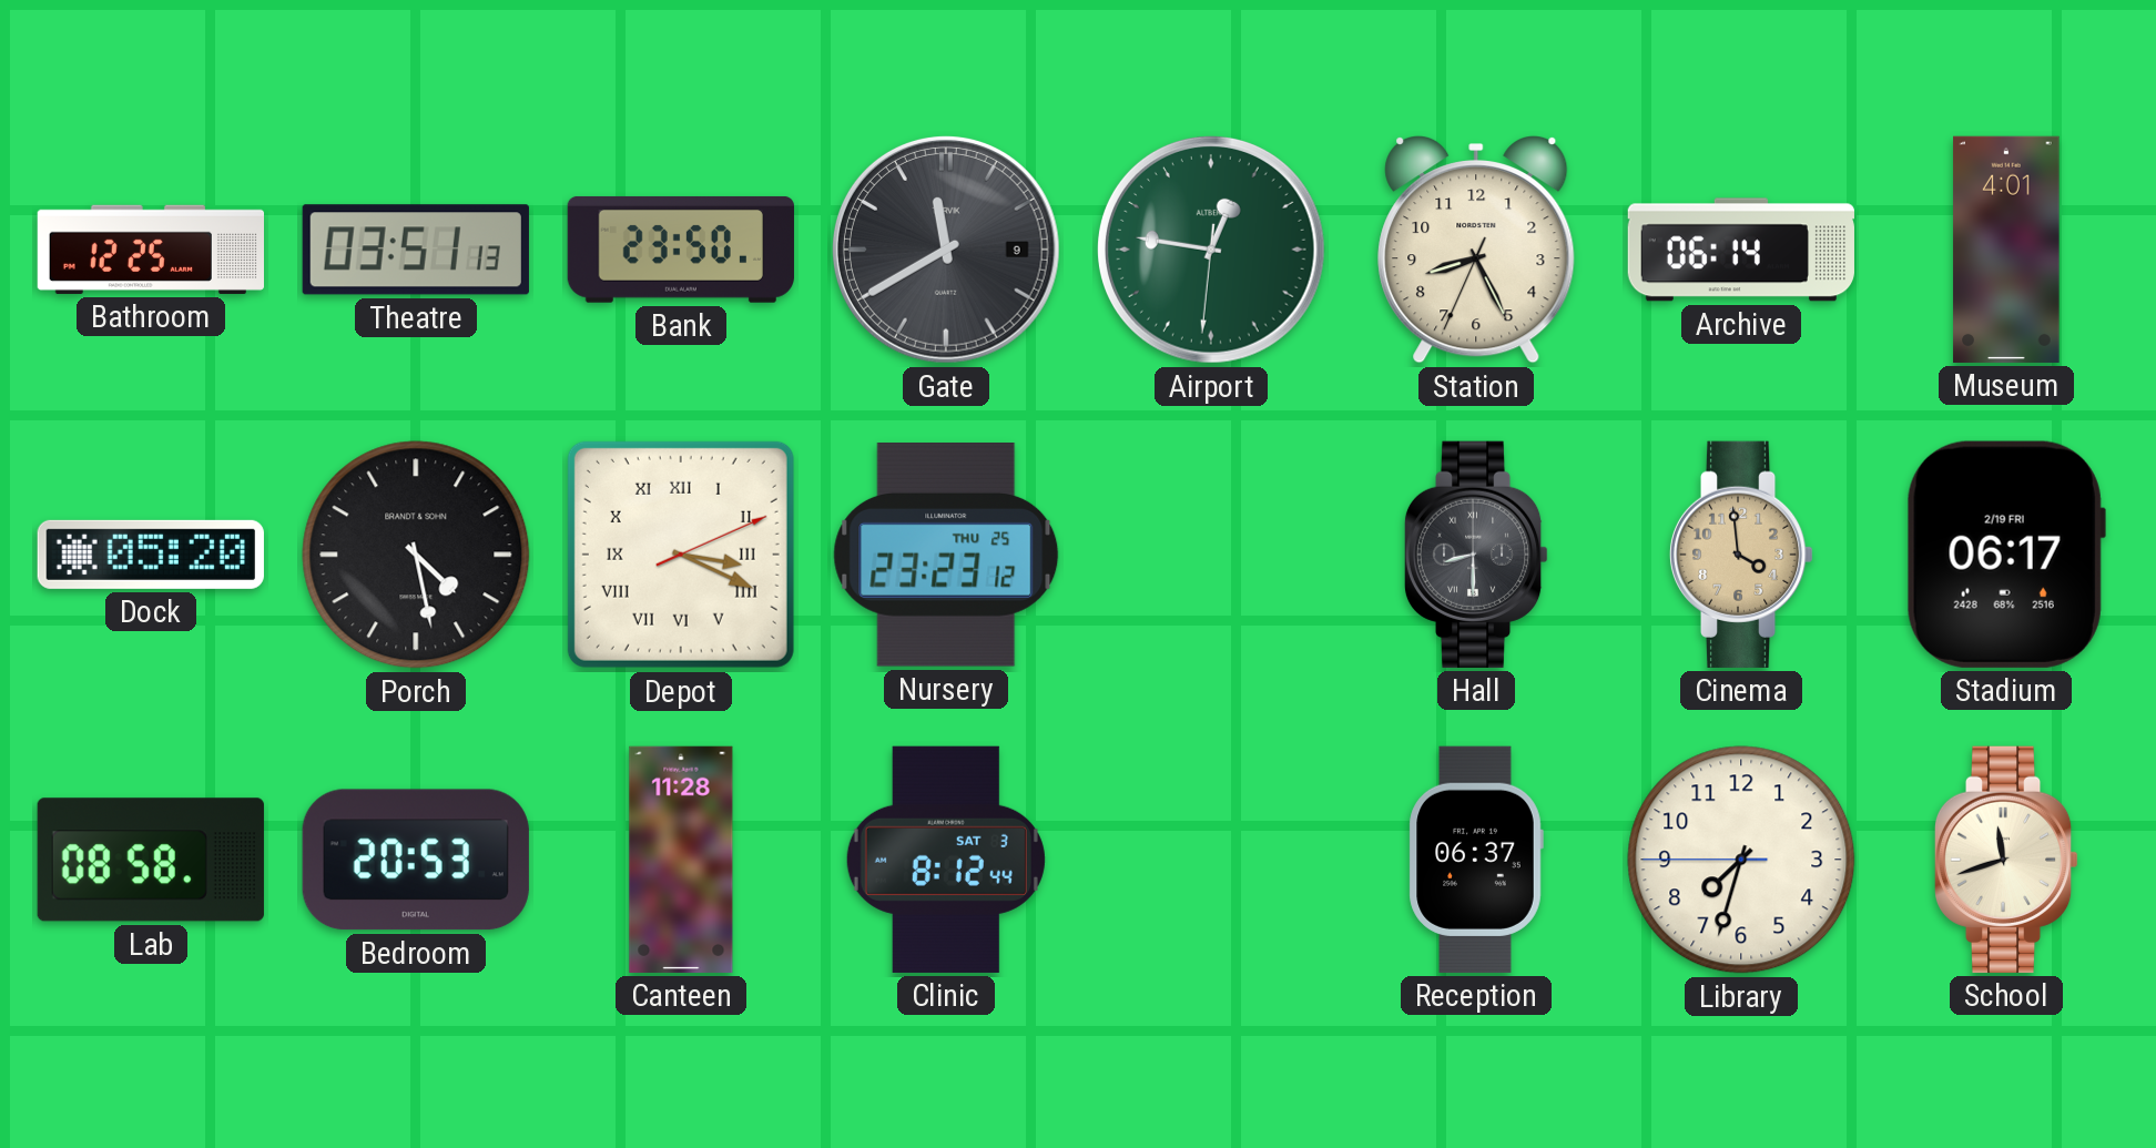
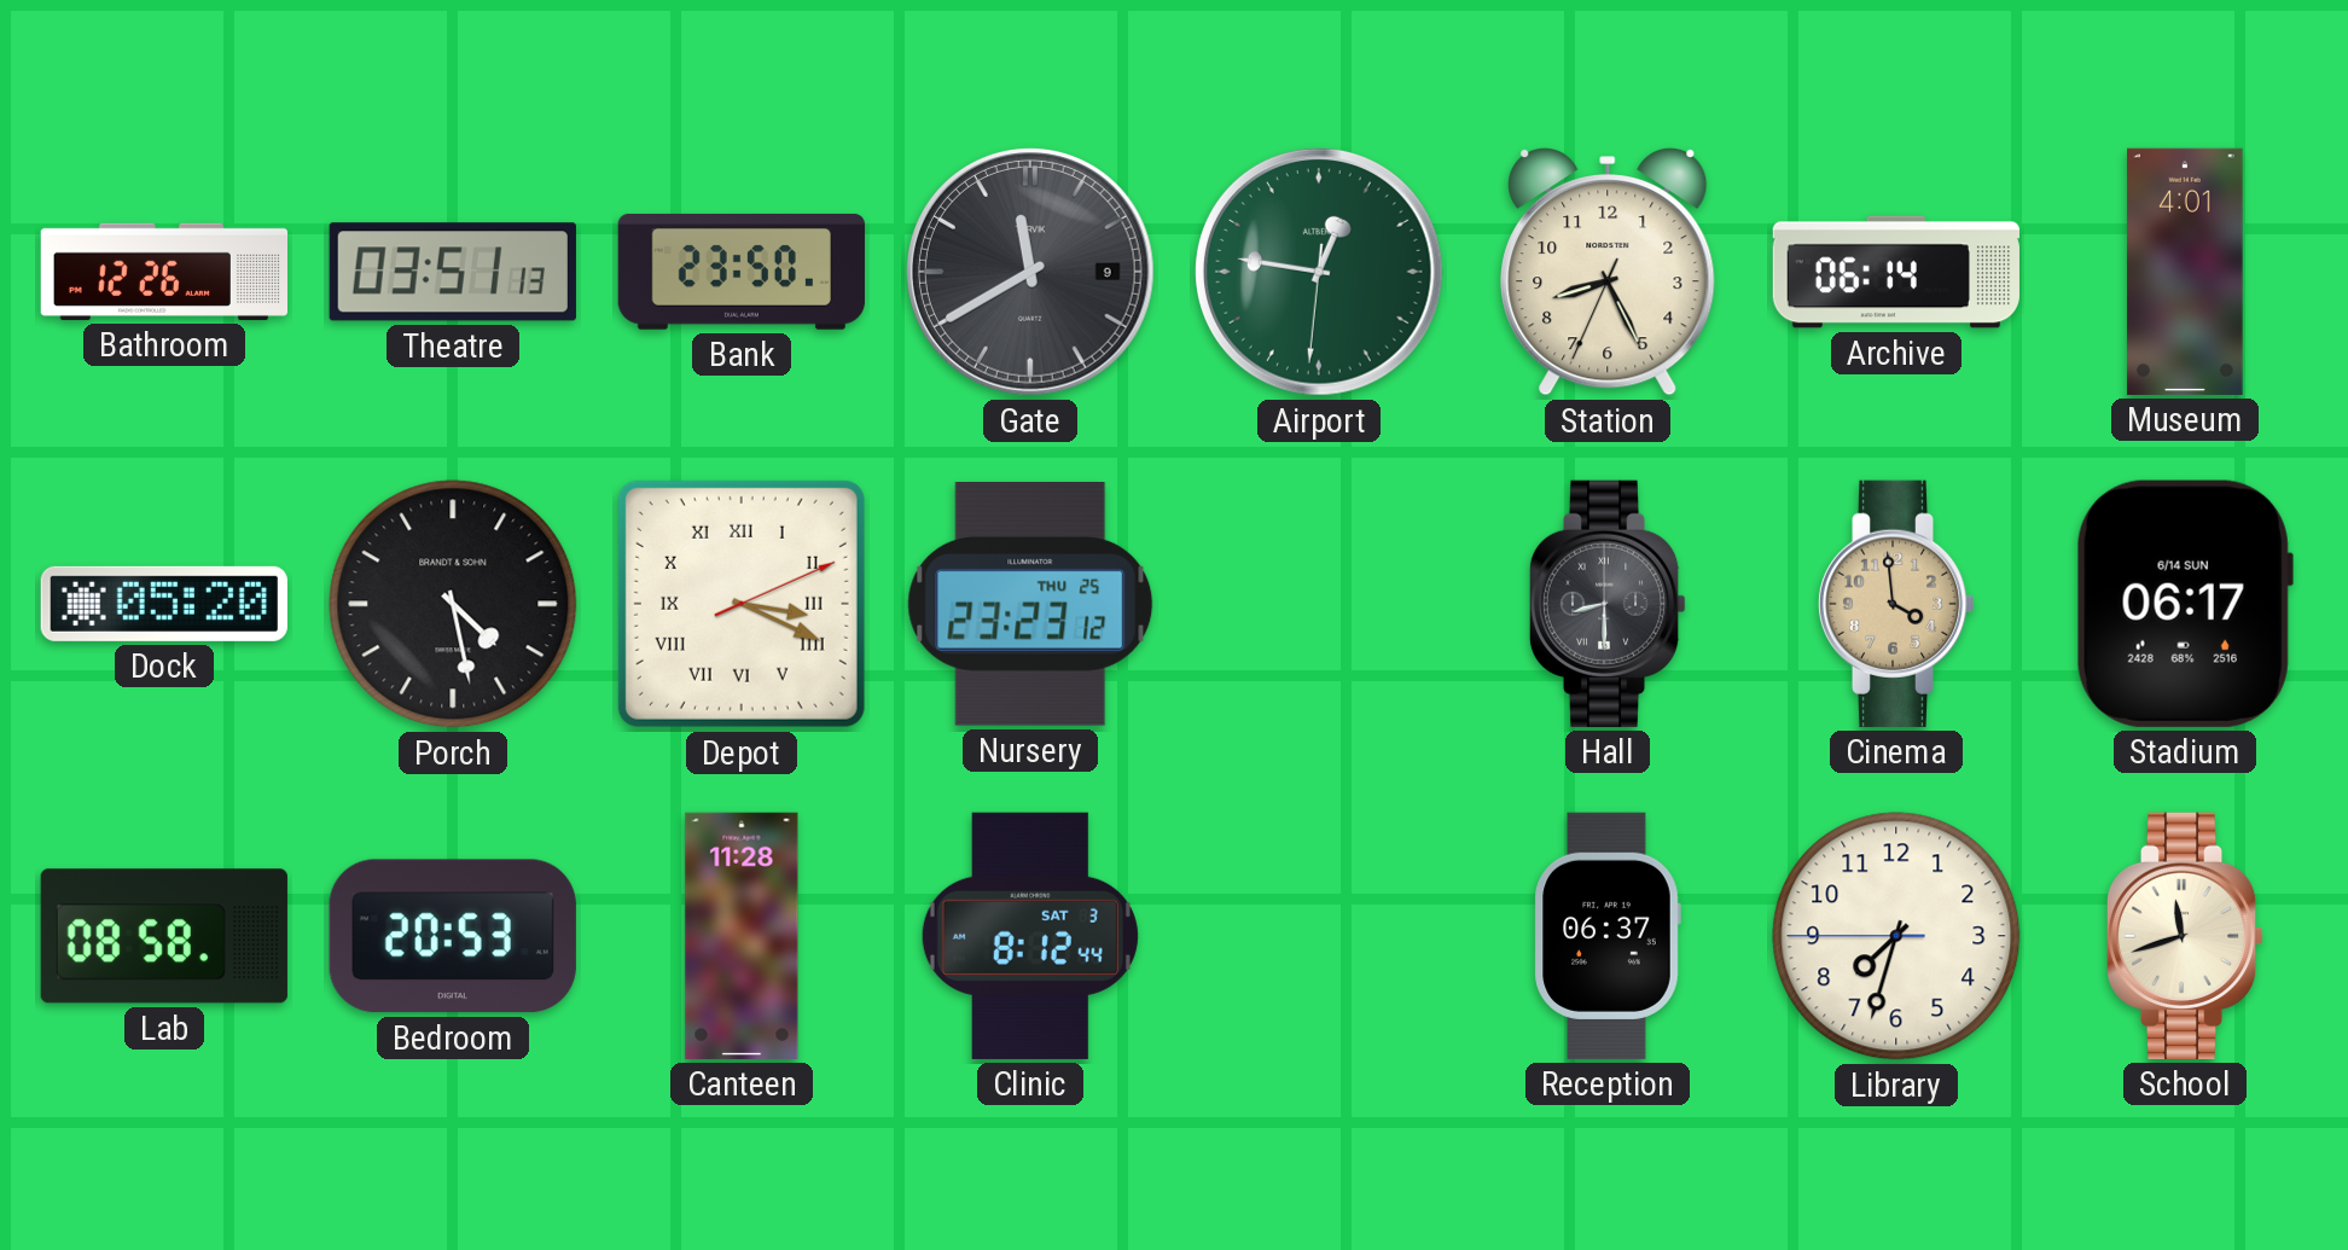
Bathroom: 12:25 -> 12:26 (163, 272)
Stadium date: 2/19 FRI -> 6/14 SUN (2185, 604)
